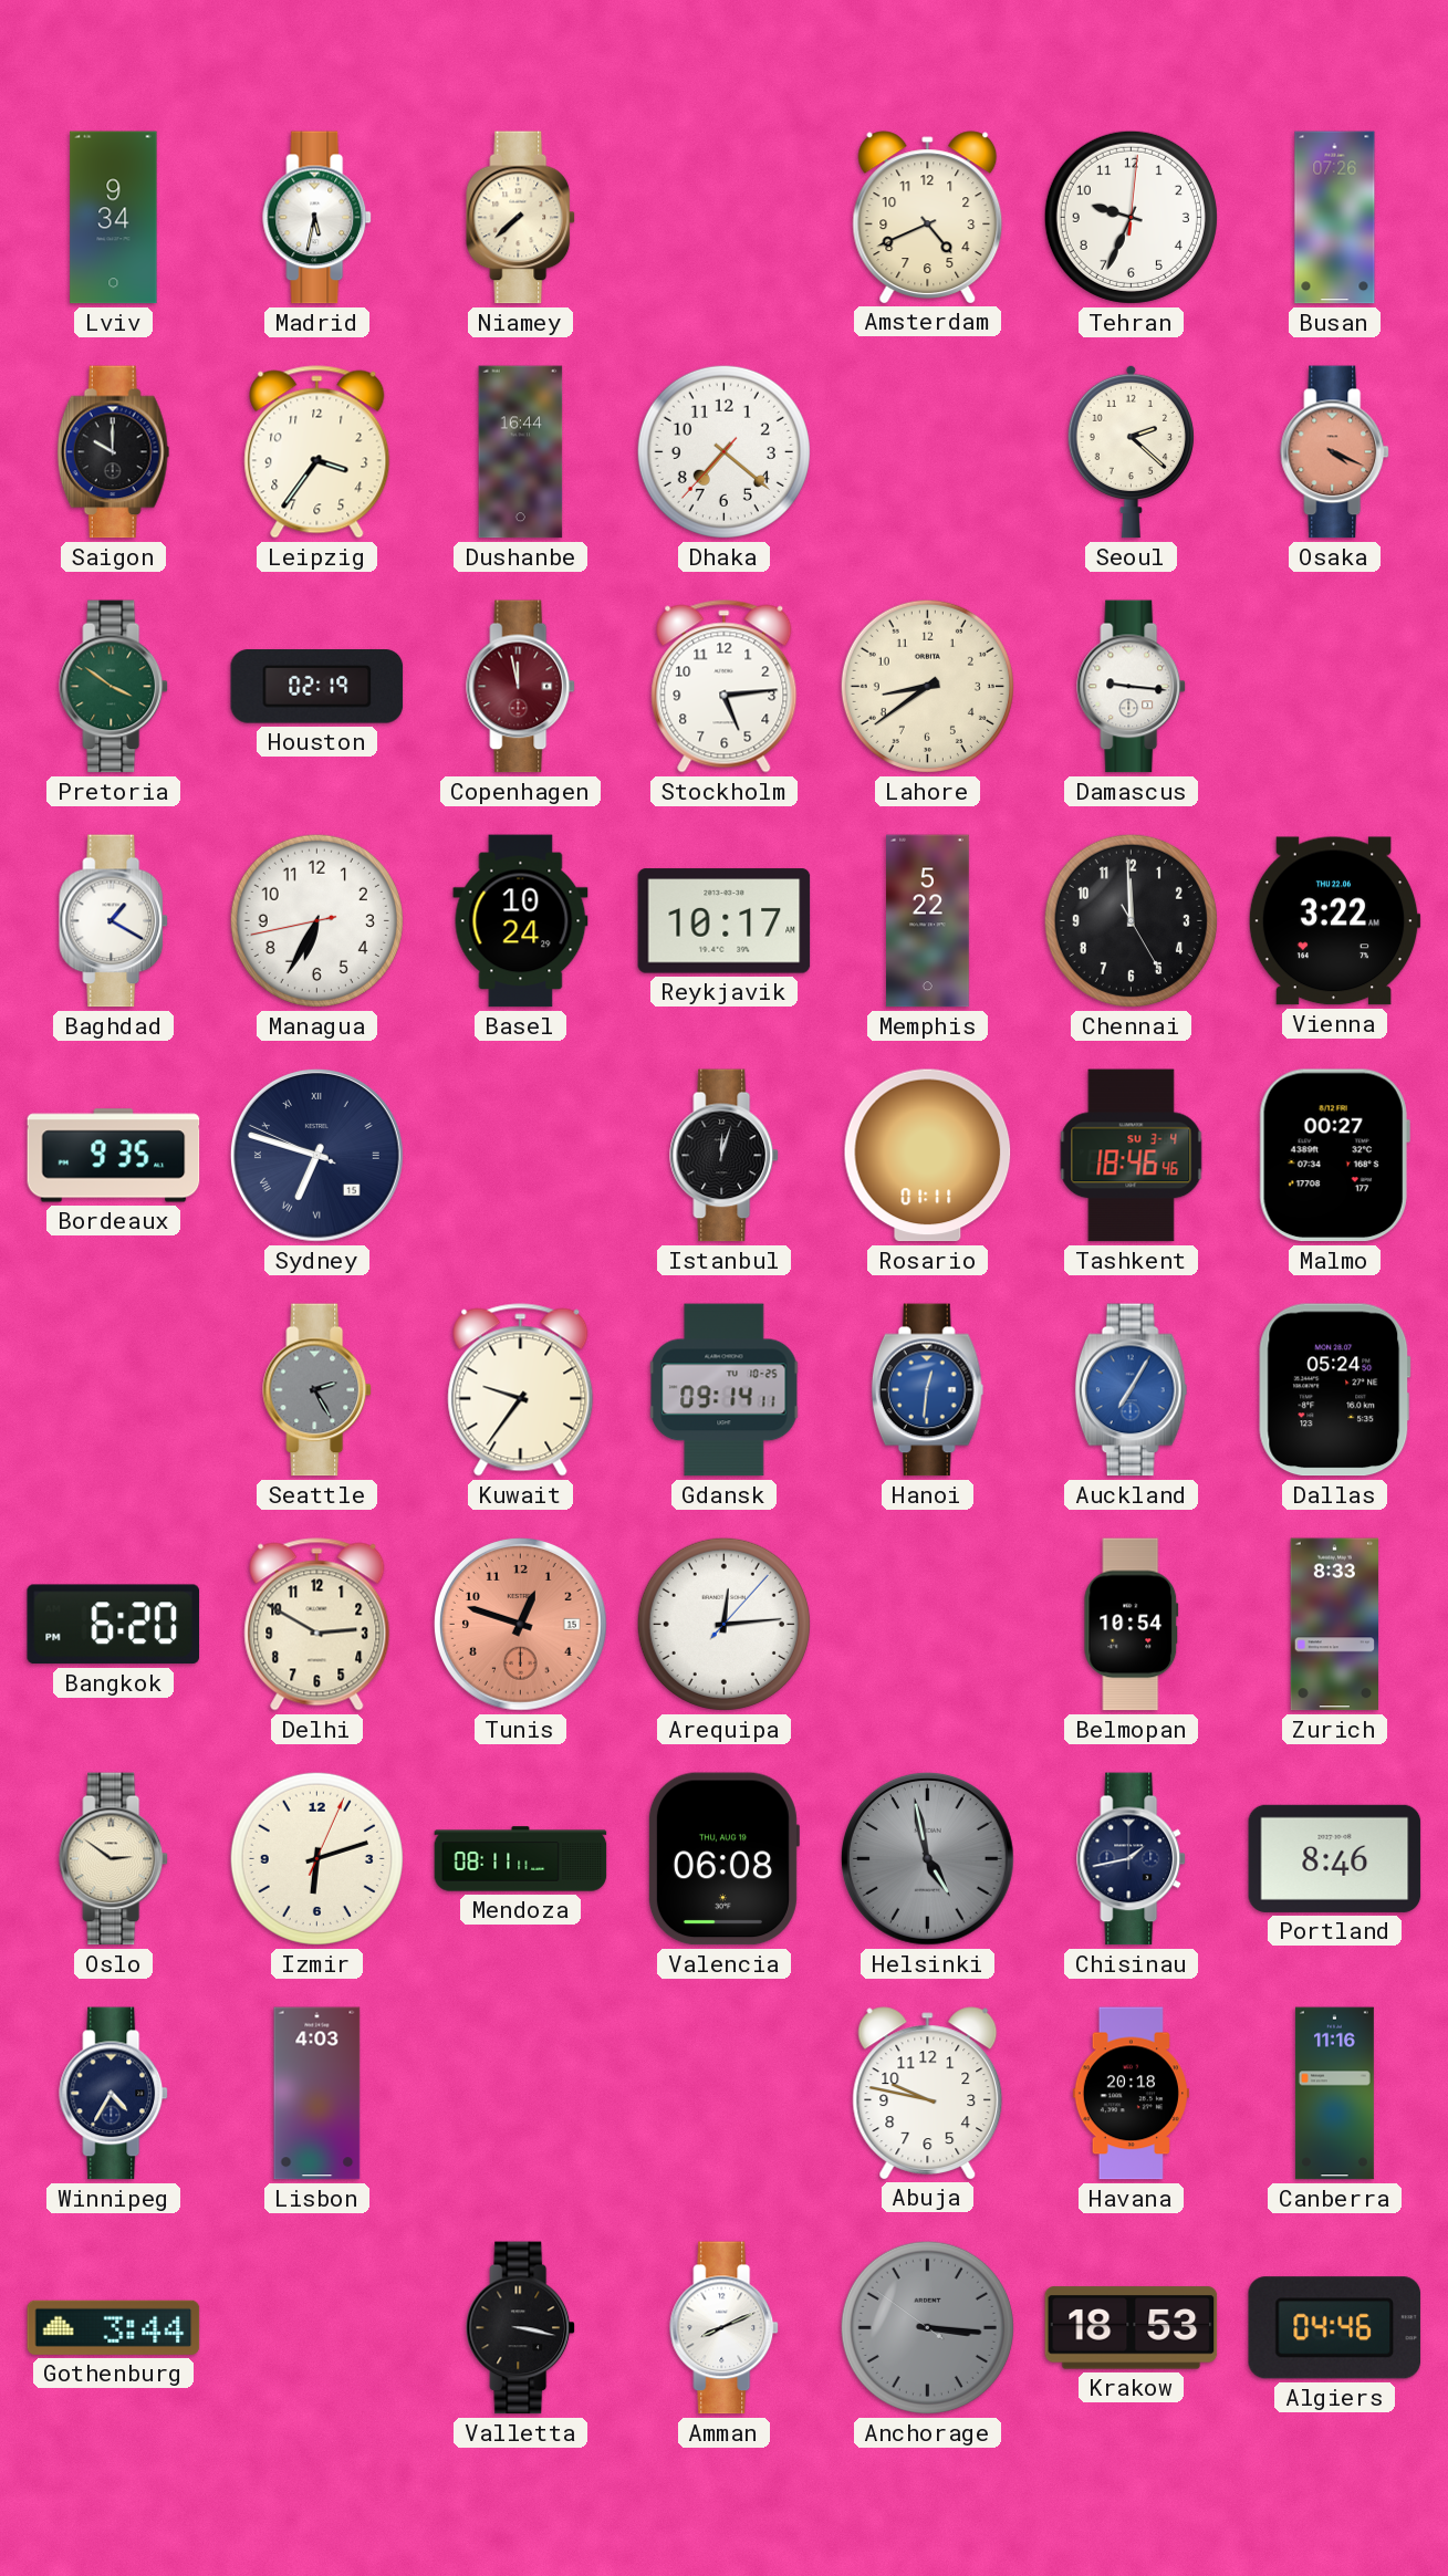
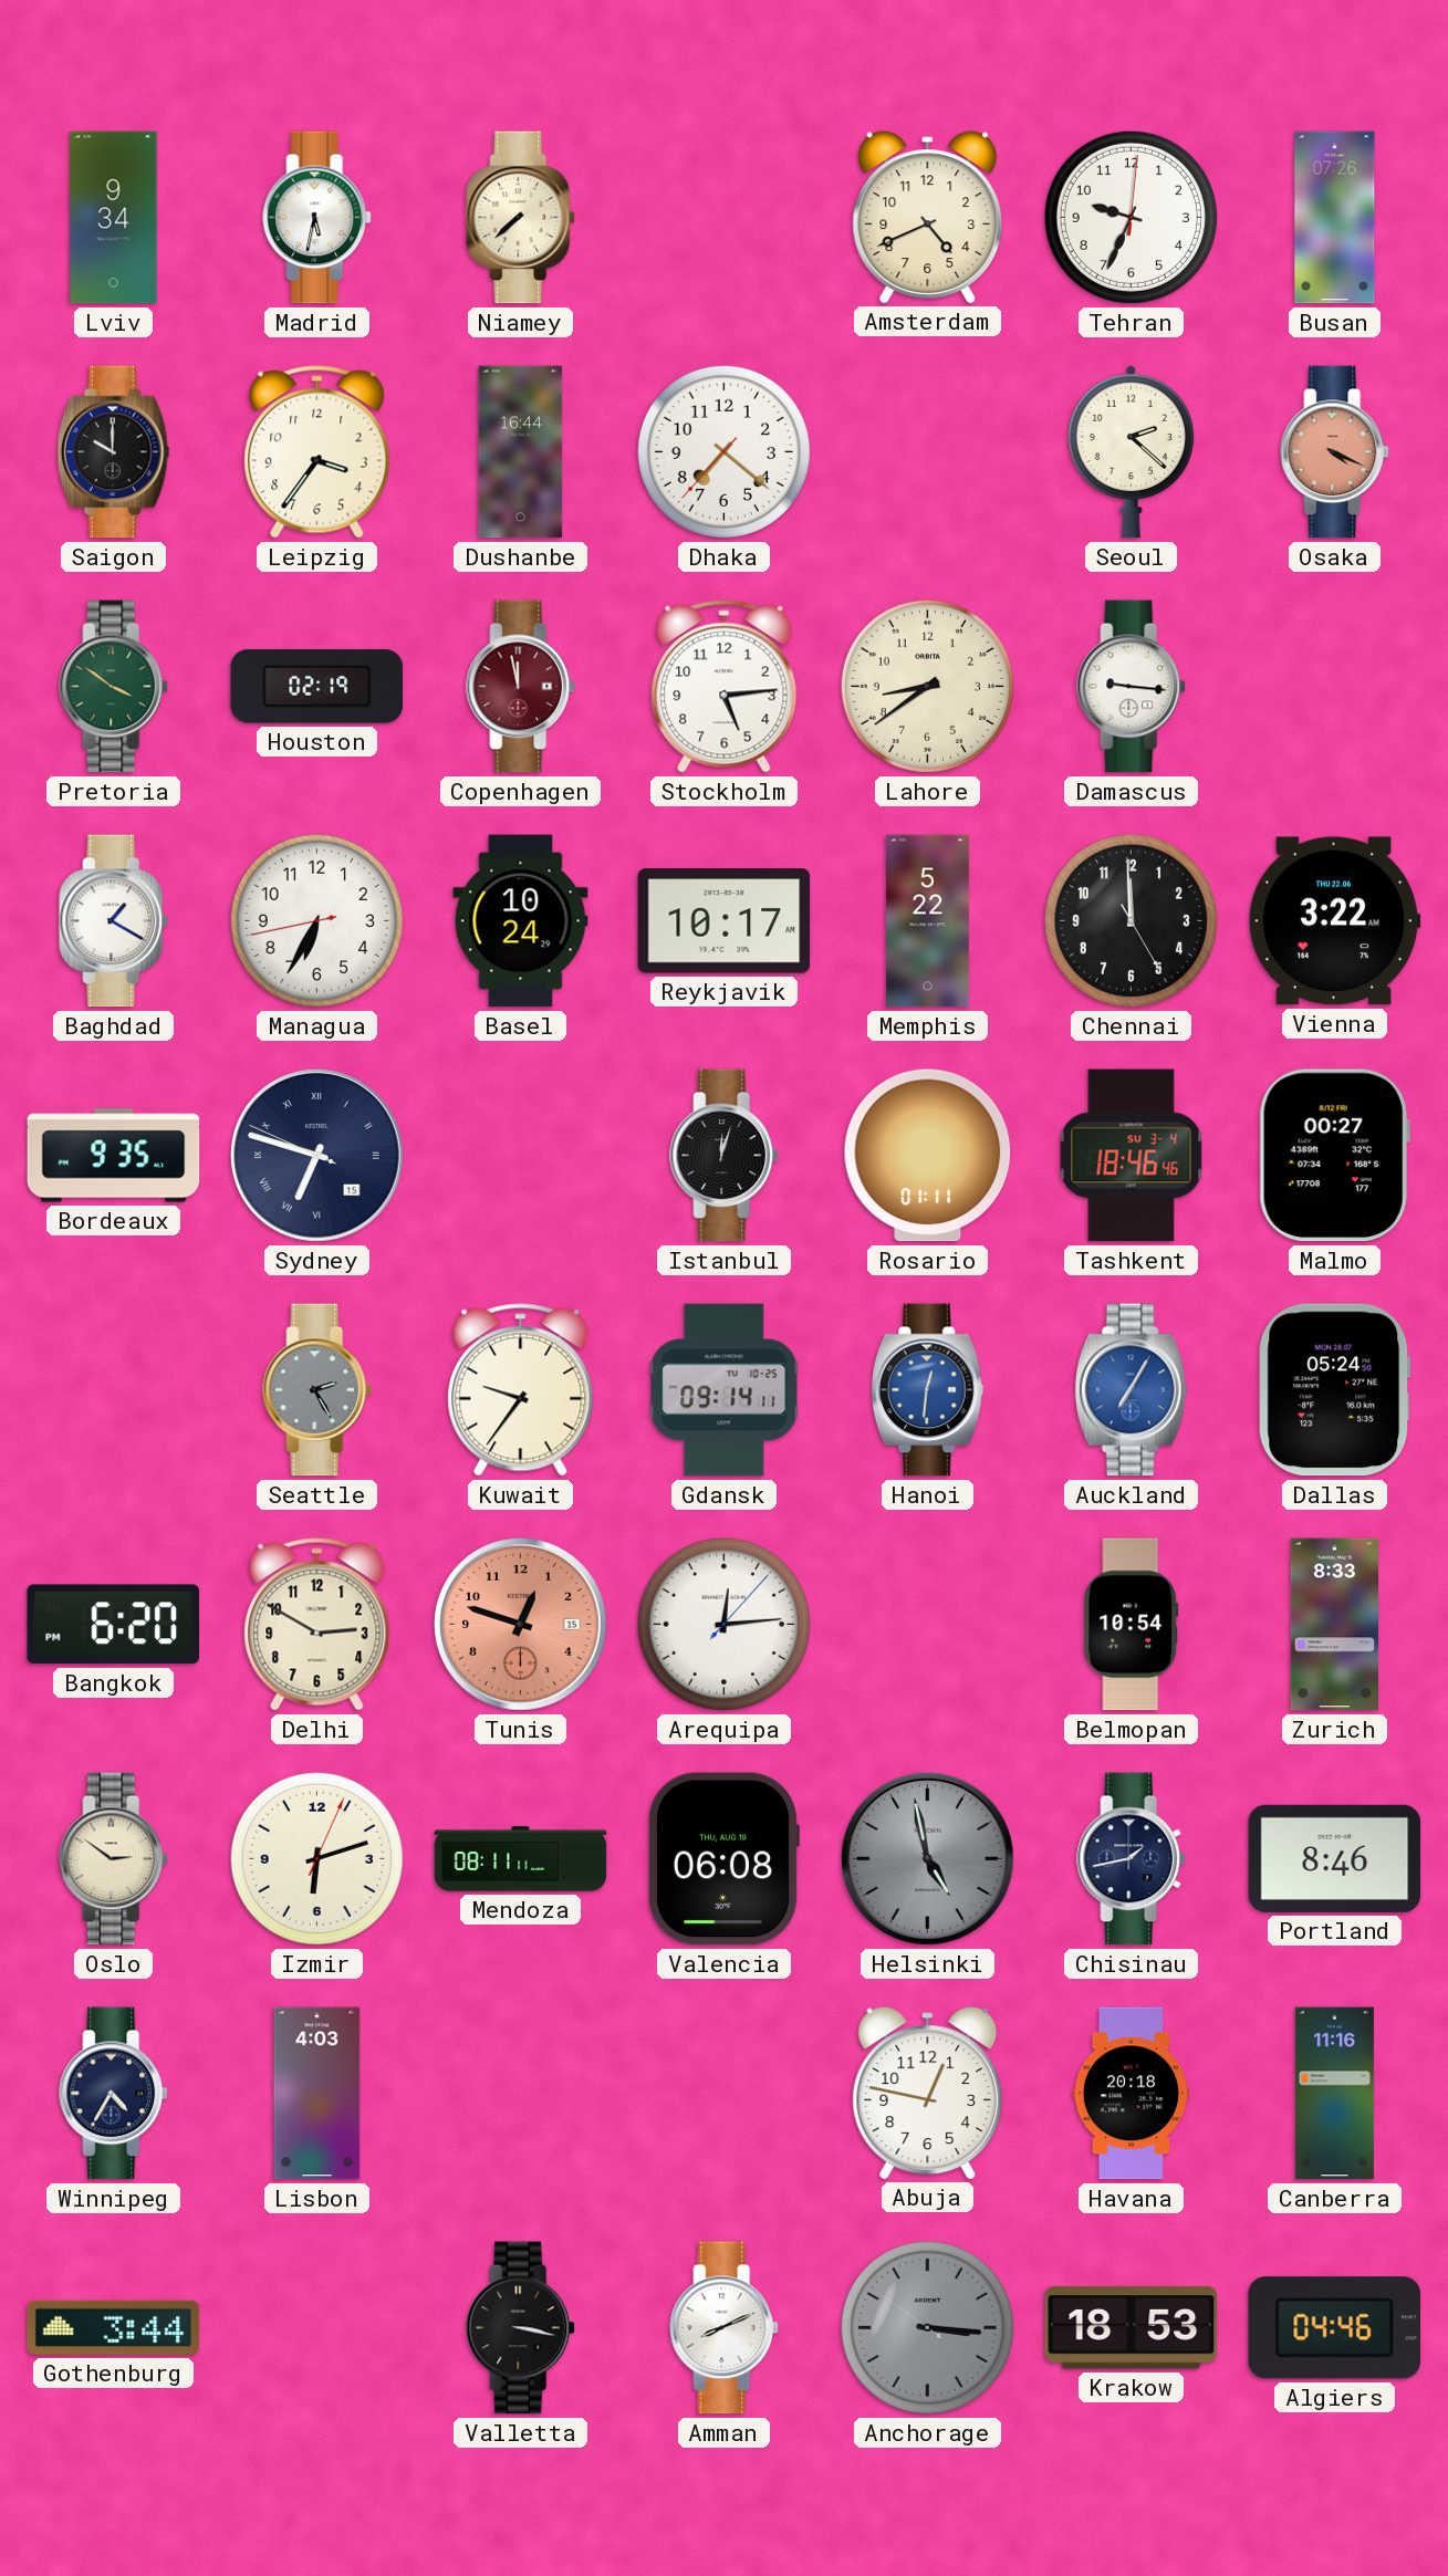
Abuja: 9:47 -> 12:47 (928, 2093)
